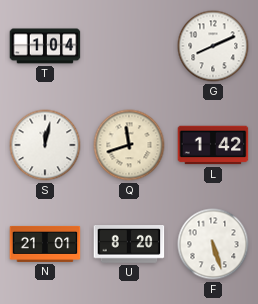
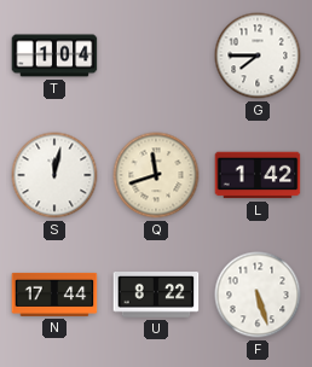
G: 8:11 -> 7:45 (258, 56)
N: 21:01 -> 17:44 (54, 295)
U: 8:20 -> 8:22 (156, 296)
